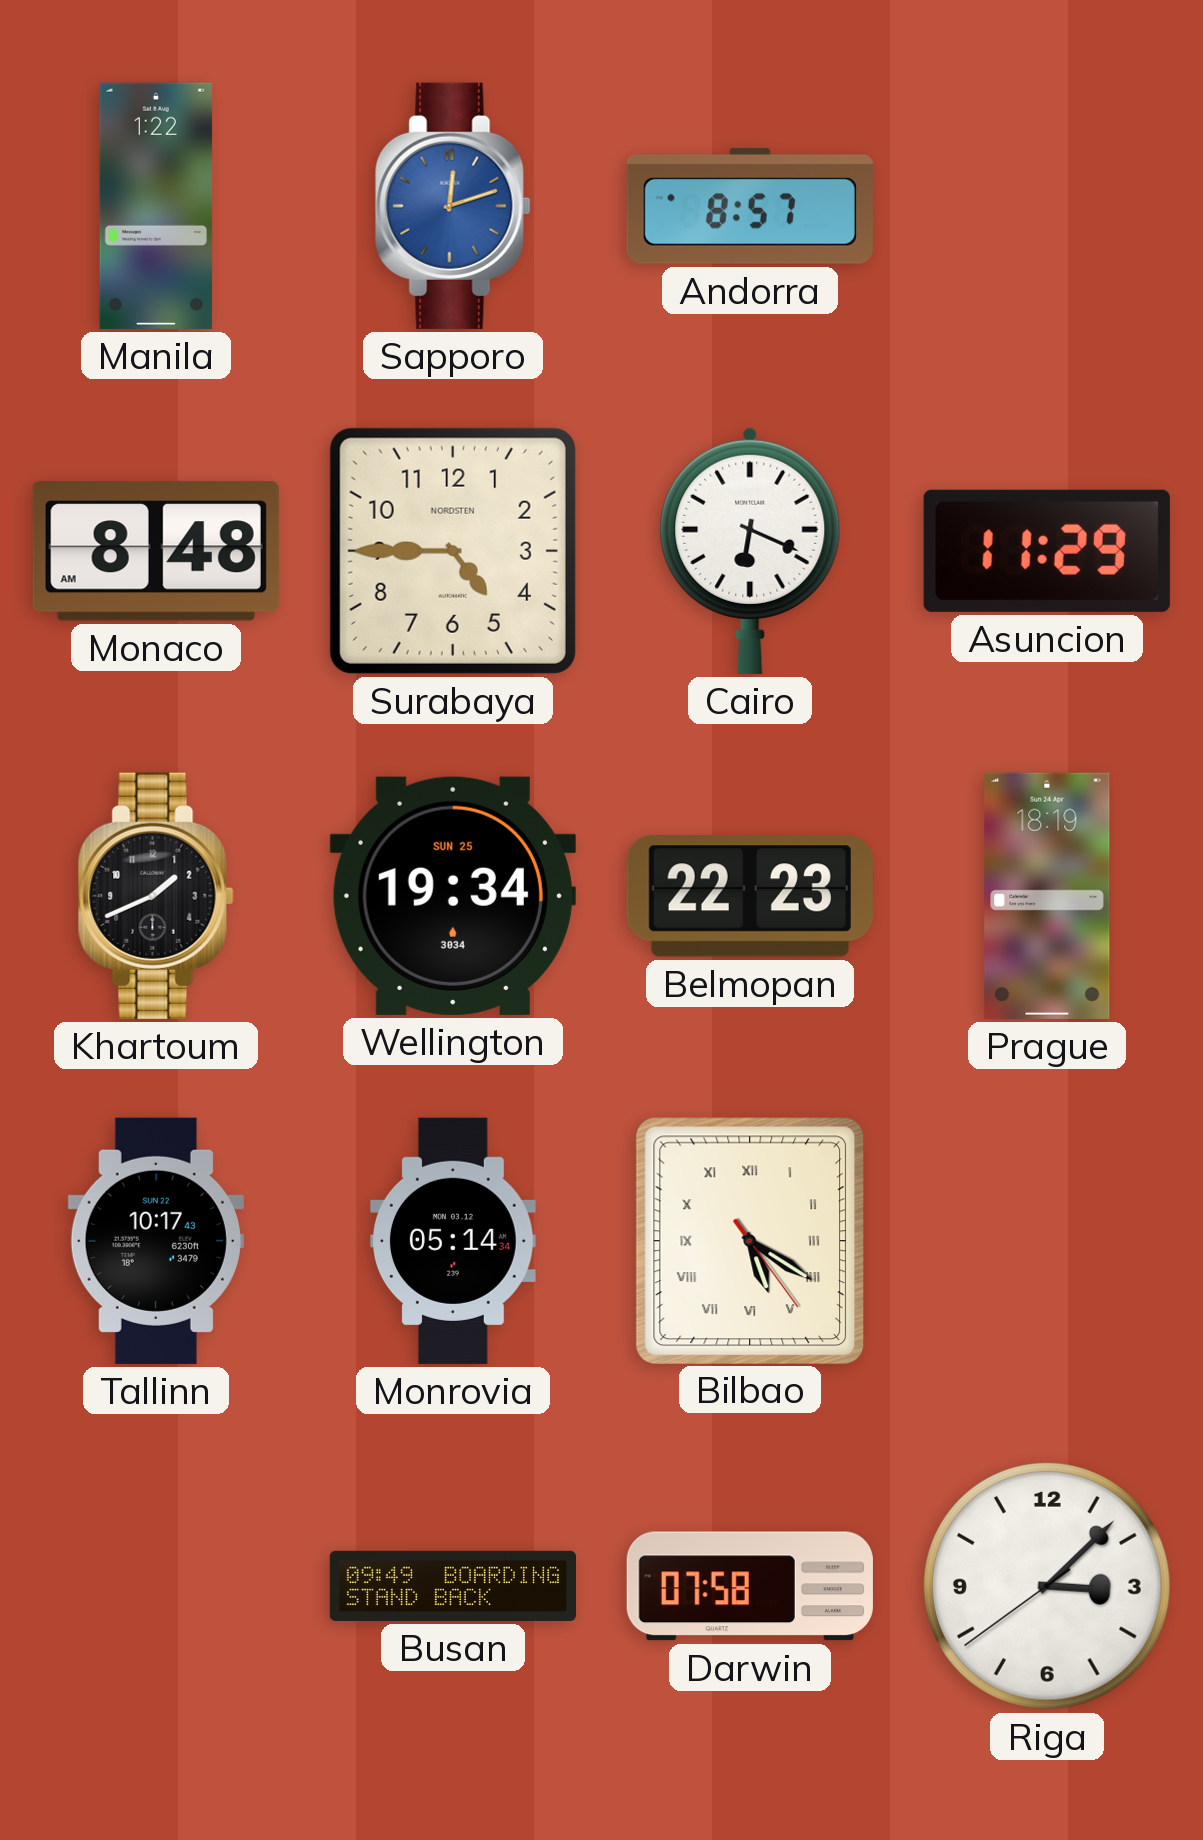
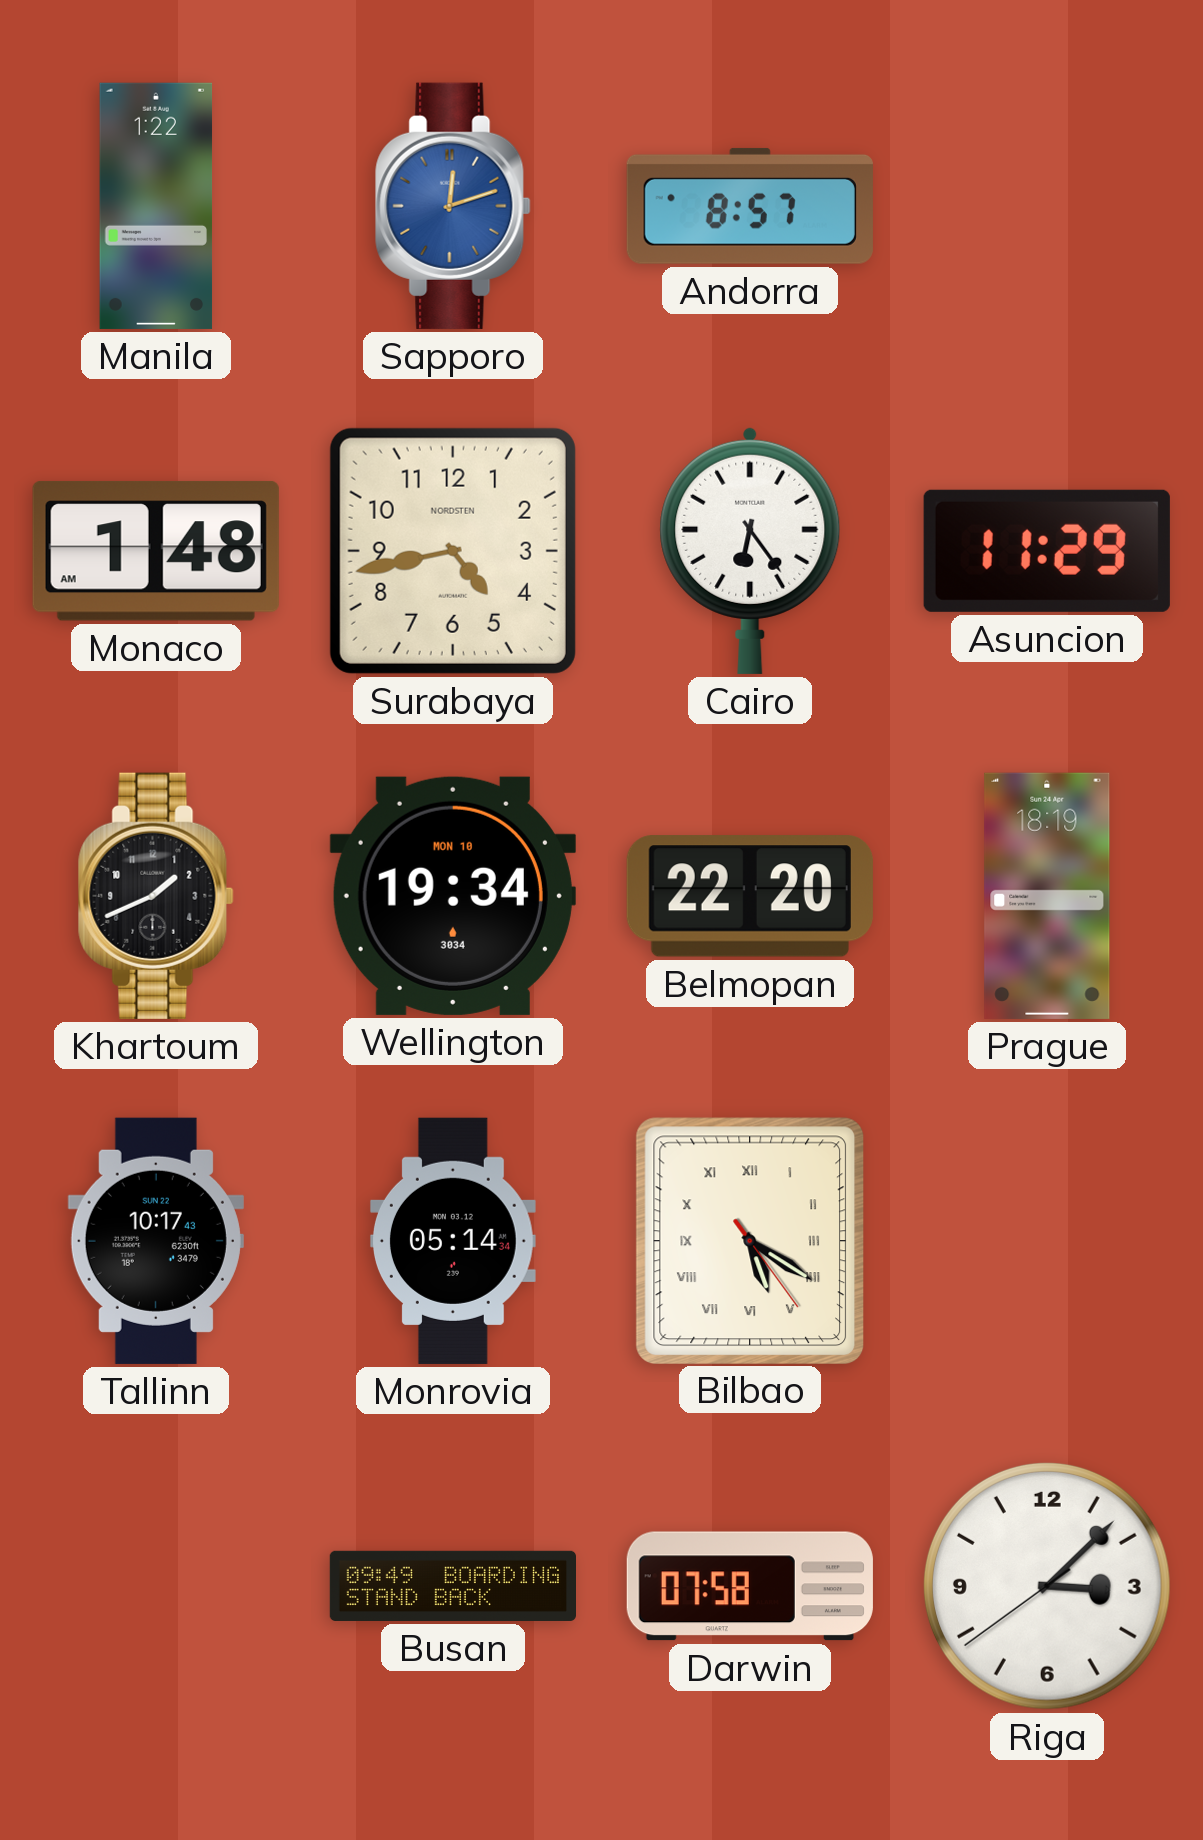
Monaco: 8:48 -> 1:48 (156, 551)
Surabaya: 4:45 -> 4:43 (453, 551)
Cairo: 6:19 -> 6:24 (750, 550)
Wellington date: SUN 25 -> MON 10 (453, 896)
Belmopan: 22:23 -> 22:20 (750, 896)
